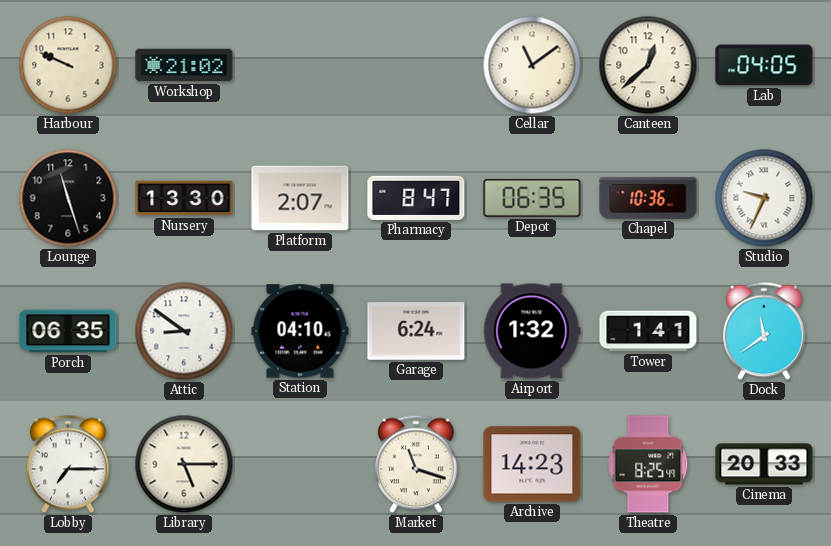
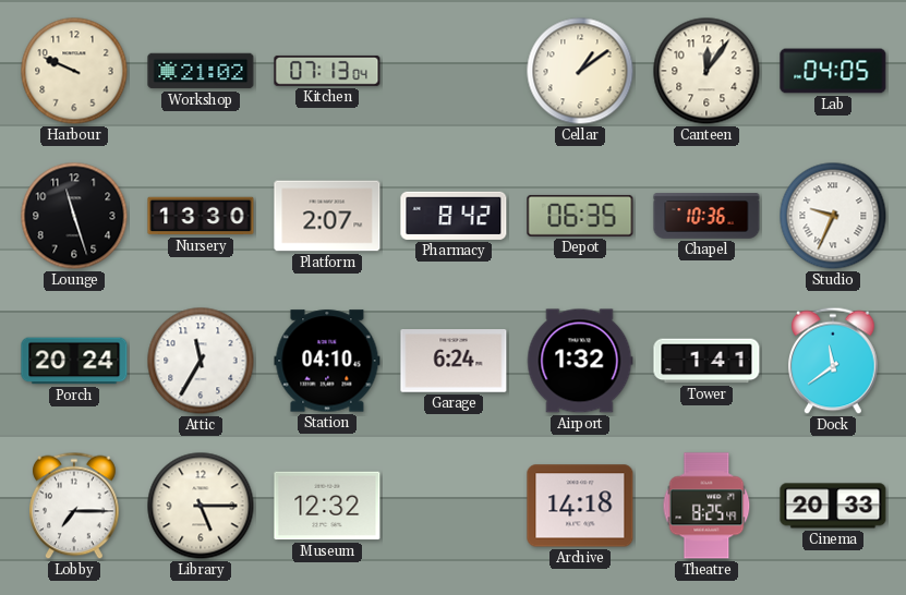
Kitchen: none -> 07:13 (327, 71)
Cellar: 11:09 -> 1:09 (580, 71)
Canteen: 12:38 -> 12:06 (706, 71)
Pharmacy: 8:47 -> 8:42 (454, 216)
Porch: 06:35 -> 20:24 (74, 361)
Attic: 8:51 -> 11:35 (201, 361)
Museum: none -> 12:32 (327, 506)
Market: 11:18 -> none (416, 464)
Archive: 14:23 -> 14:18 (580, 506)
